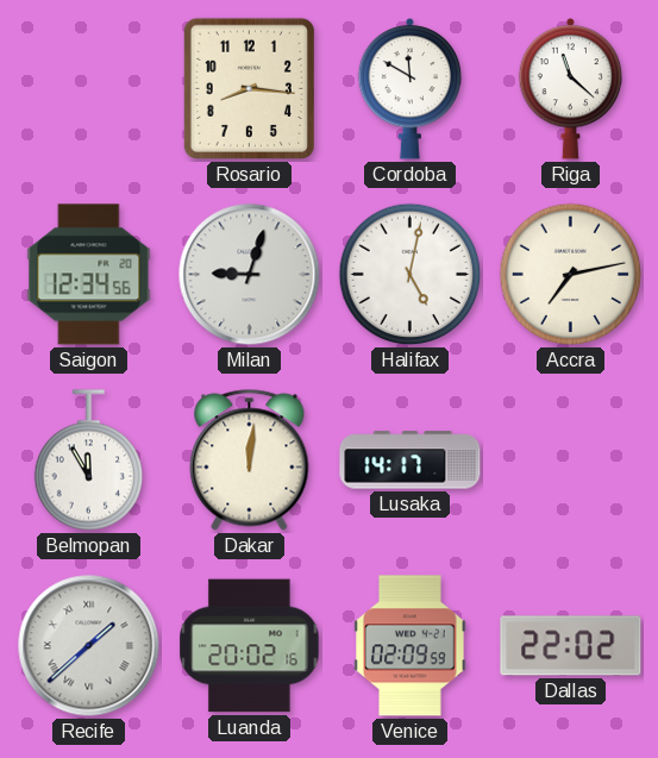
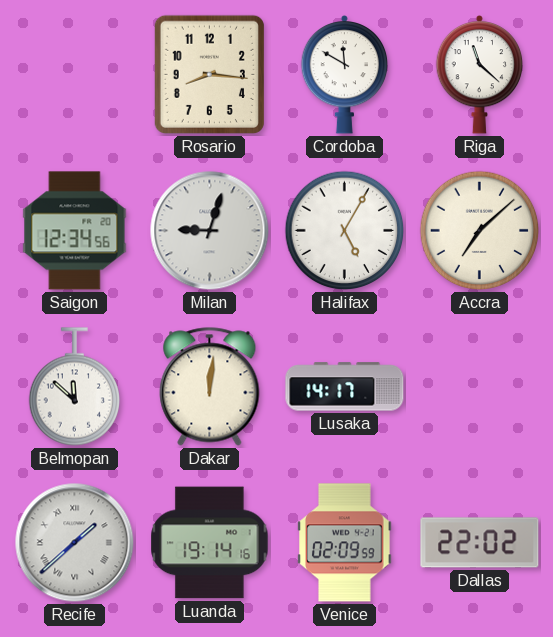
Halifax: 5:02 -> 5:05 (345, 231)
Accra: 7:13 -> 7:08 (480, 231)
Belmopan: 11:55 -> 11:52 (74, 387)
Luanda: 20:02 -> 19:14 (210, 543)
